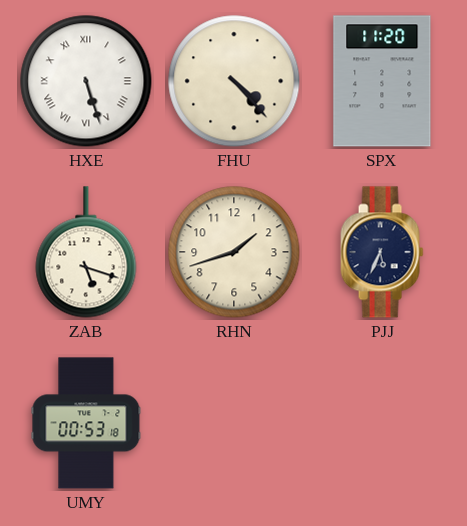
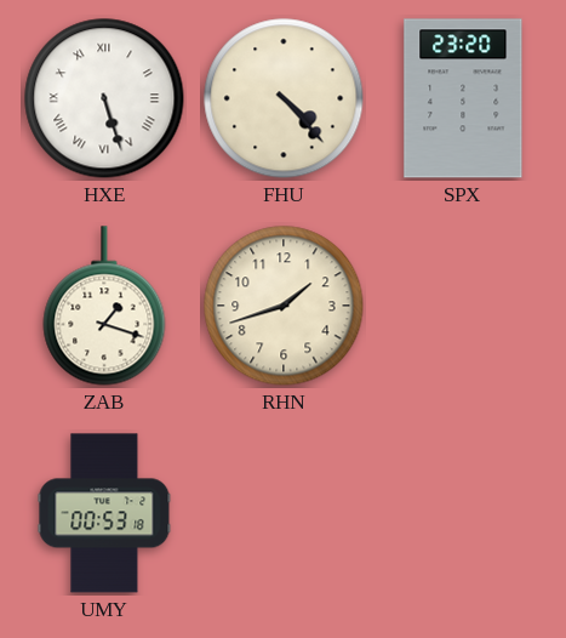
SPX: 11:20 -> 23:20 (463, 98)
ZAB: 5:18 -> 1:18 (104, 306)
PJJ: 5:34 -> none (382, 252)
